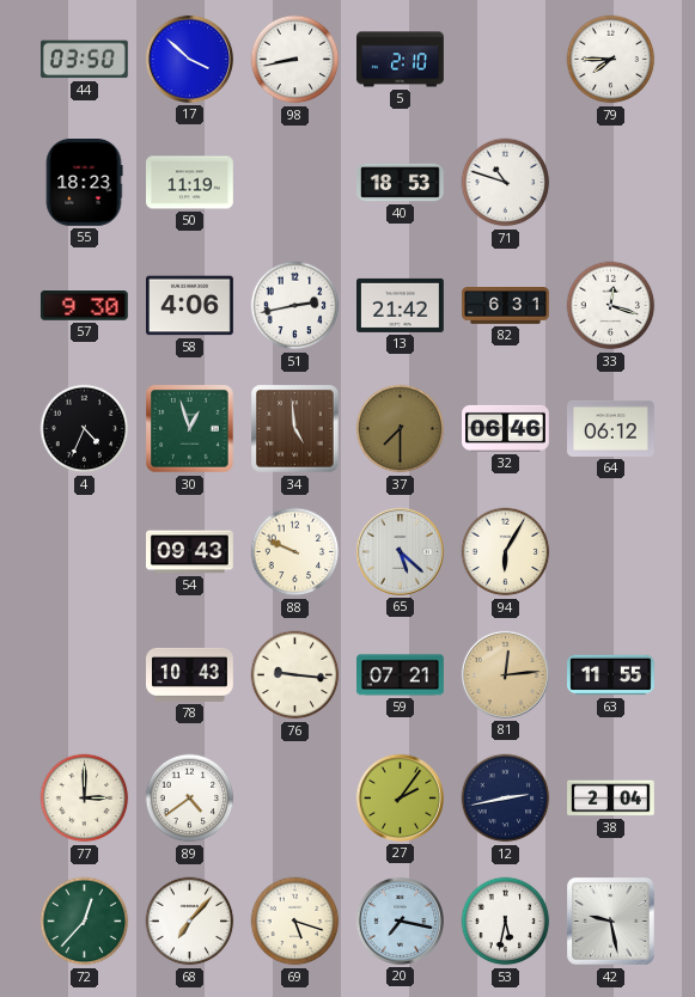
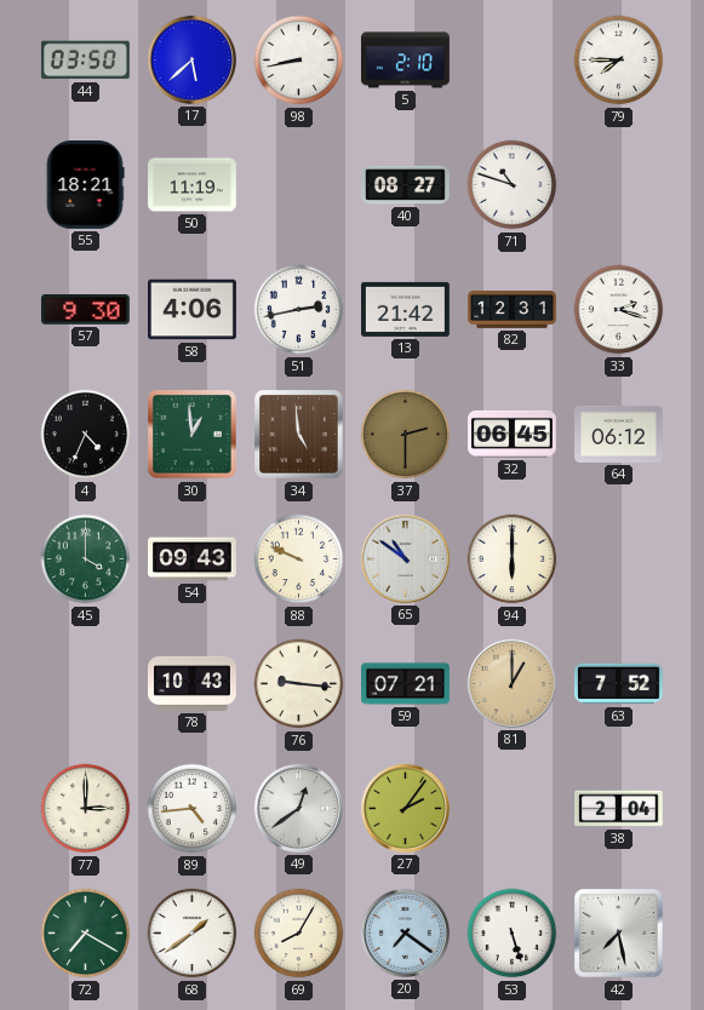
17: 3:52 -> 5:38 (191, 59)
55: 18:23 -> 18:21 (85, 185)
40: 18:53 -> 08:27 (406, 185)
82: 6:31 -> 12:31 (513, 310)
33: 12:18 -> 2:18 (619, 310)
30: 12:57 -> 12:59 (193, 435)
37: 7:30 -> 2:30 (406, 435)
32: 06:46 -> 06:45 (513, 434)
45: none -> 4:00 (86, 559)
65: 5:22 -> 10:51 (405, 558)
94: 6:05 -> 6:00 (513, 559)
81: 12:14 -> 1:00 (511, 683)
63: 11:55 -> 7:52 (619, 684)
89: 4:39 -> 4:44 (193, 809)
49: none -> 12:39 (298, 808)
12: 2:43 -> none (506, 799)
72: 12:37 -> 7:20 (86, 934)
68: 7:07 -> 1:39 (193, 934)
69: 5:18 -> 8:05 (299, 934)
20: 7:17 -> 7:21 (405, 932)
53: 5:32 -> 5:27 (513, 934)
42: 9:28 -> 7:28 (619, 934)
